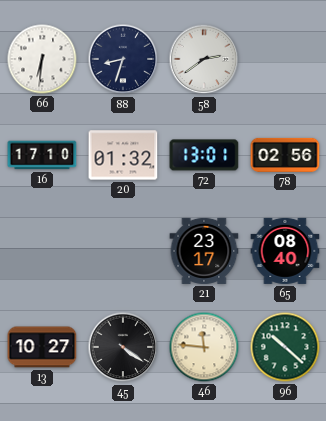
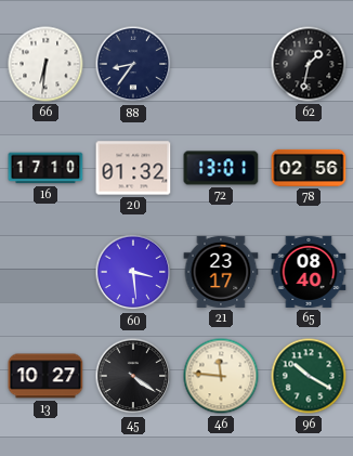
88: 8:33 -> 8:36 (133, 64)
58: 2:39 -> none (204, 59)
62: none -> 1:32 (309, 64)
60: none -> 3:29 (133, 272)
96: 10:22 -> 10:20 (309, 376)
